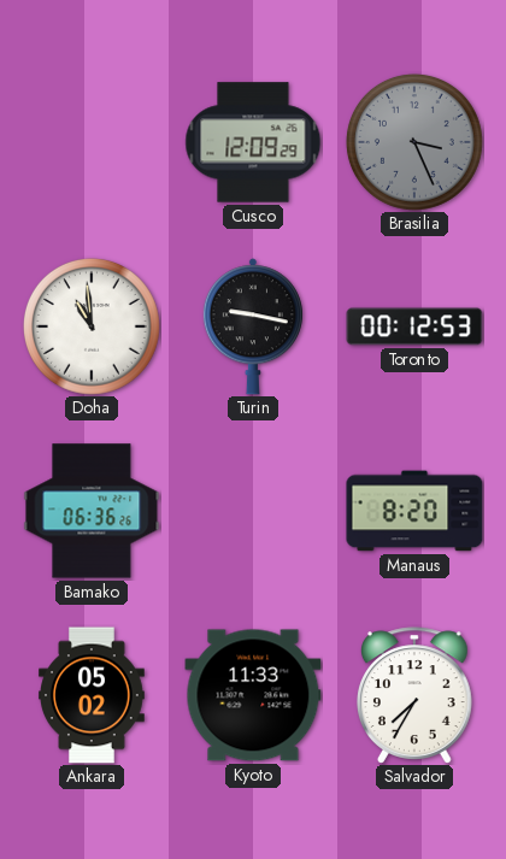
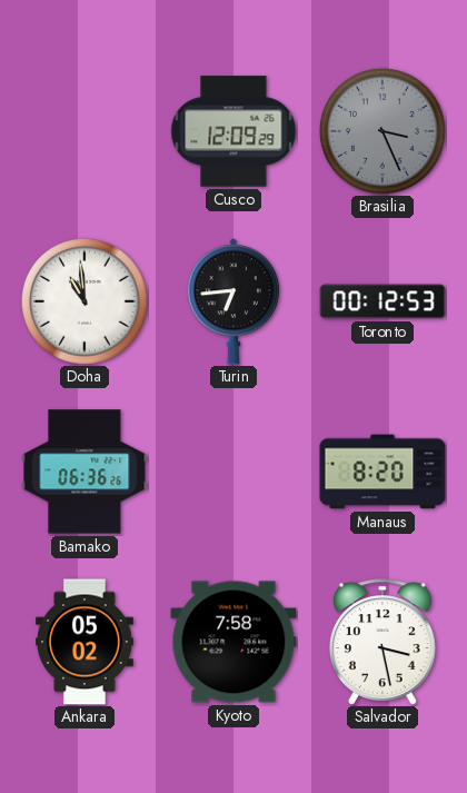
Turin: 9:17 -> 6:44 (233, 301)
Kyoto: 11:33 -> 7:58 (233, 642)
Salvador: 7:35 -> 3:28 (382, 642)
